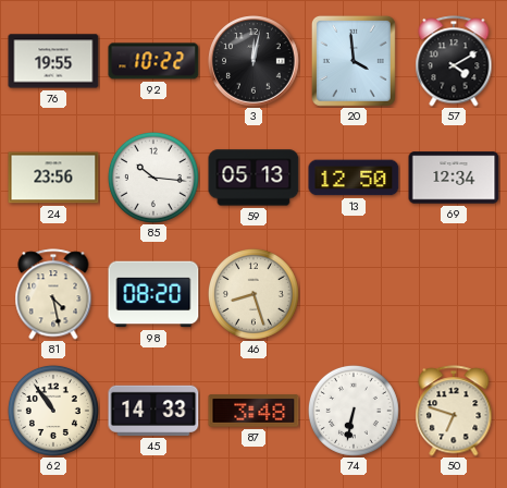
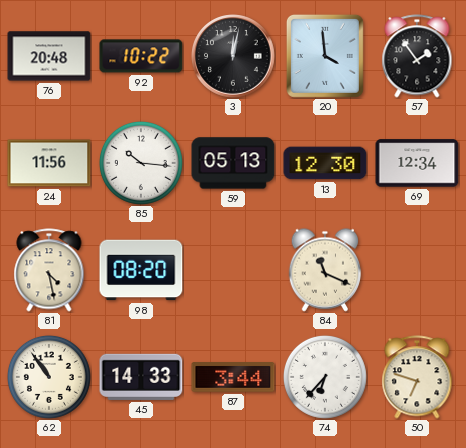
76: 19:55 -> 20:48 (49, 56)
57: 4:10 -> 1:54 (417, 56)
24: 23:56 -> 11:56 (49, 163)
13: 12:50 -> 12:30 (325, 163)
46: 8:27 -> none (253, 294)
84: none -> 11:19 (325, 270)
87: 3:48 -> 3:44 (233, 377)
74: 6:32 -> 6:37 (325, 377)
